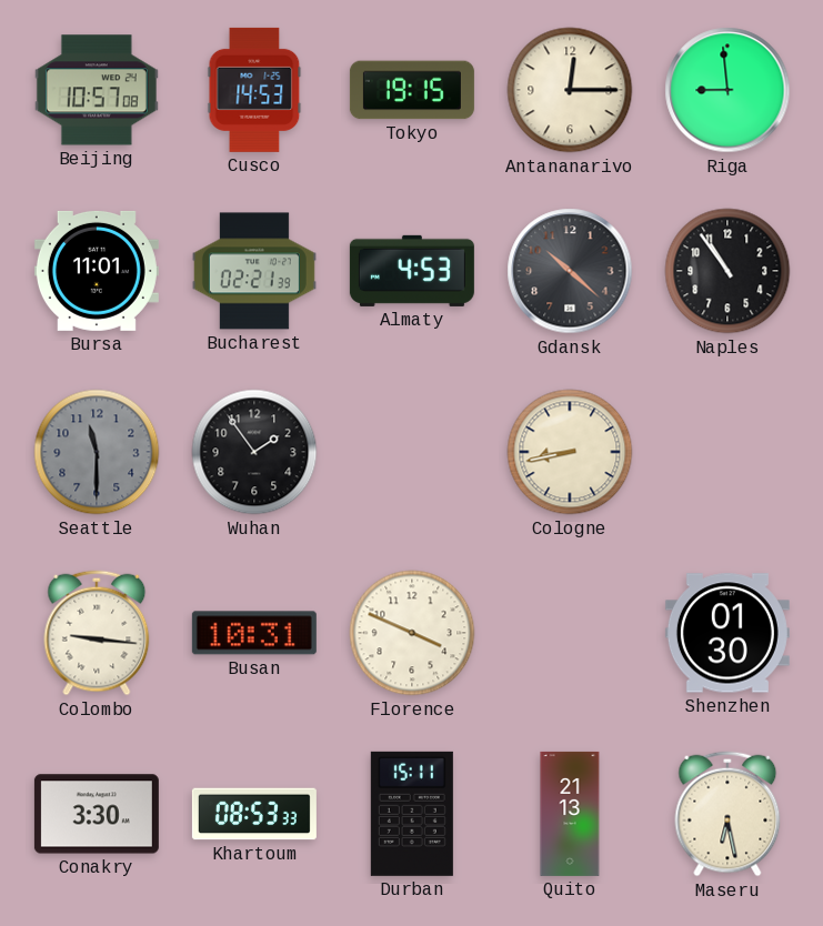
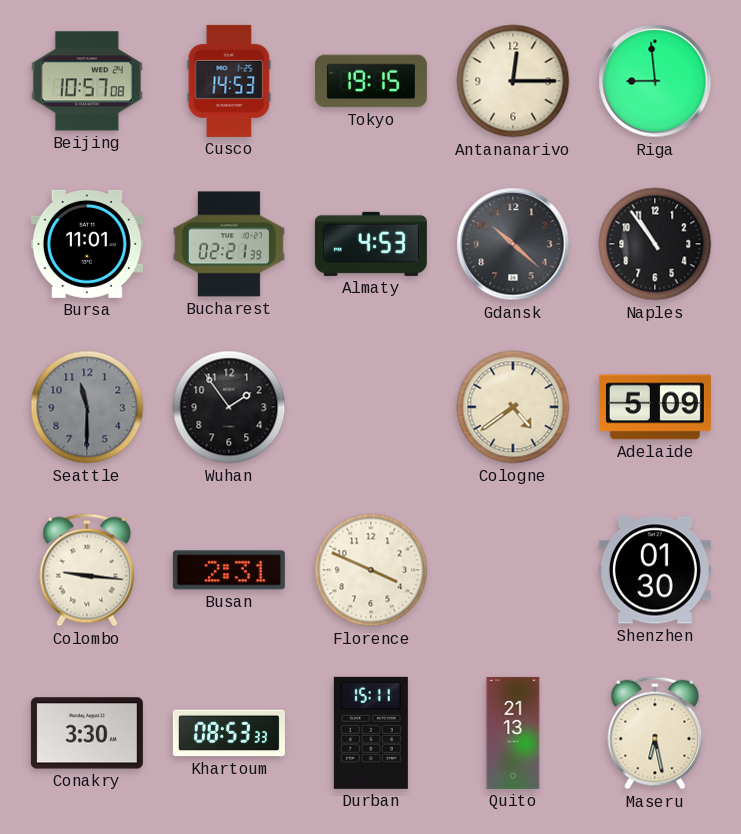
Cologne: 8:43 -> 4:39 (513, 407)
Adelaide: none -> 5:09 (655, 407)
Busan: 10:31 -> 2:31 (229, 570)
